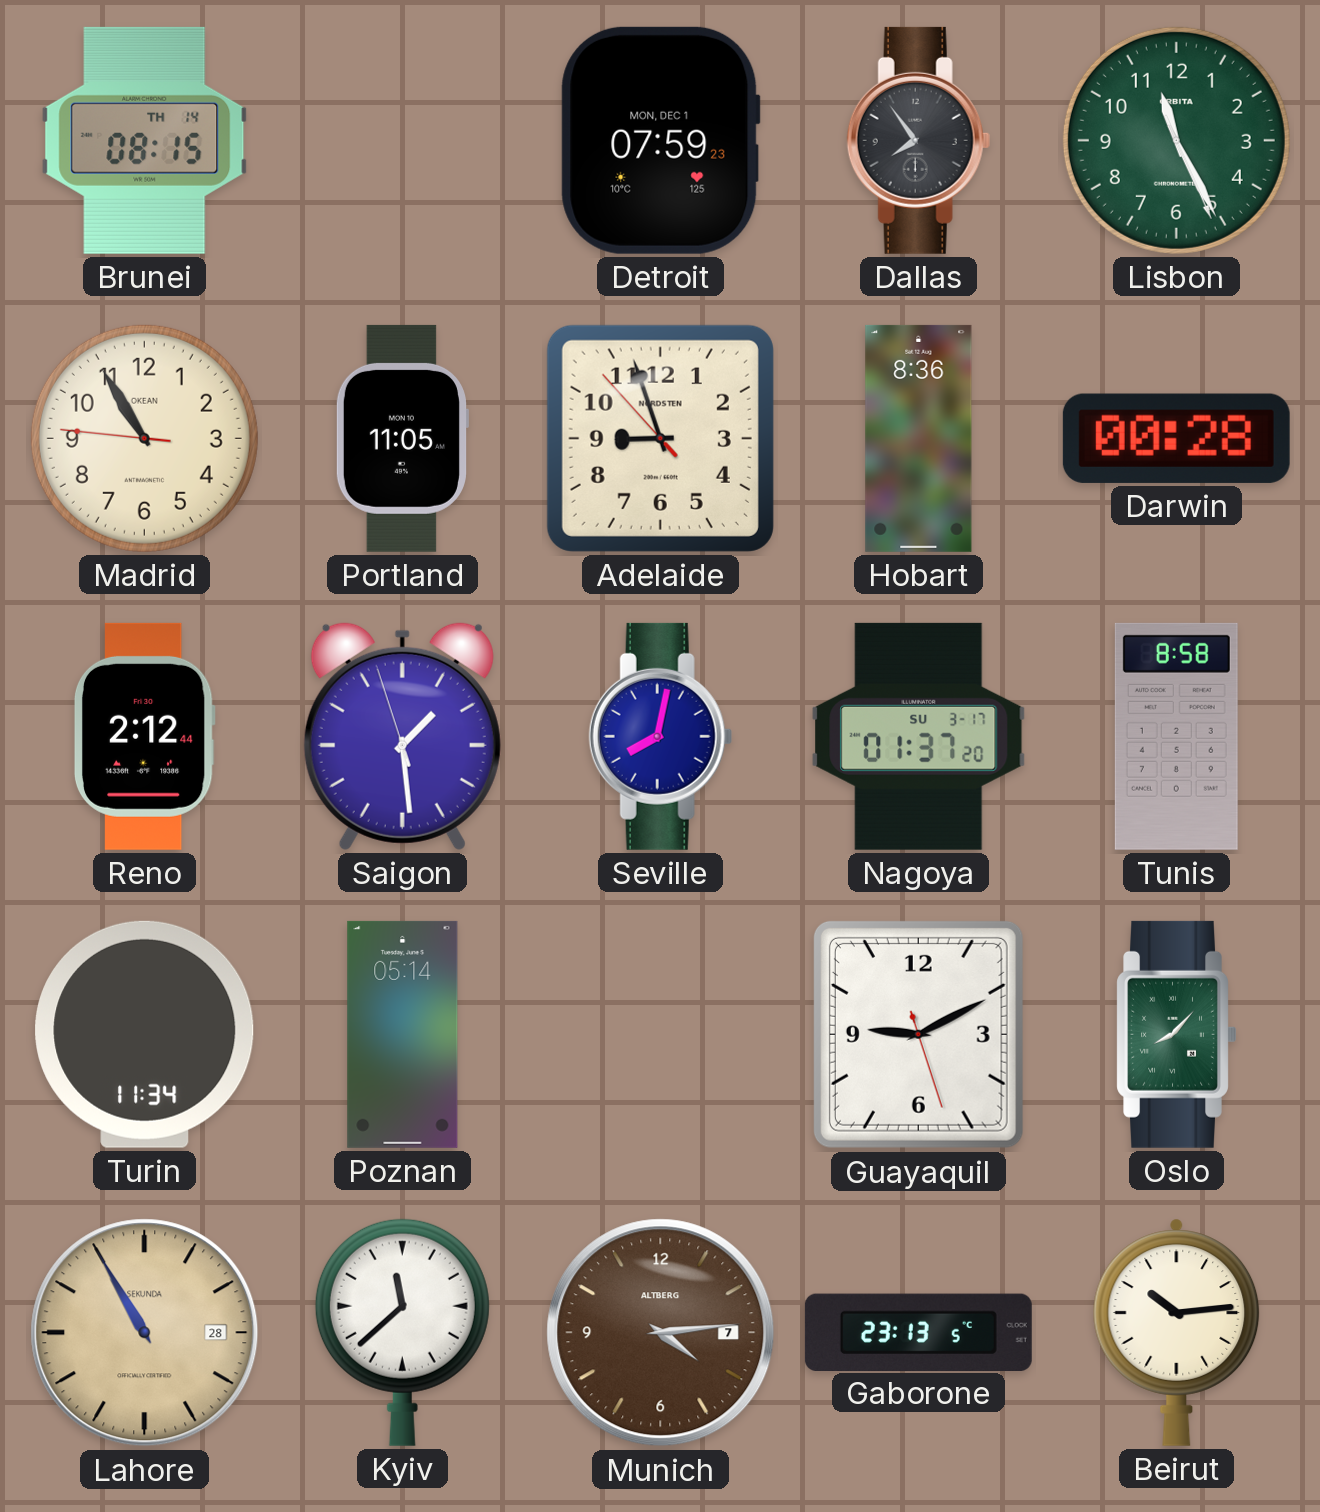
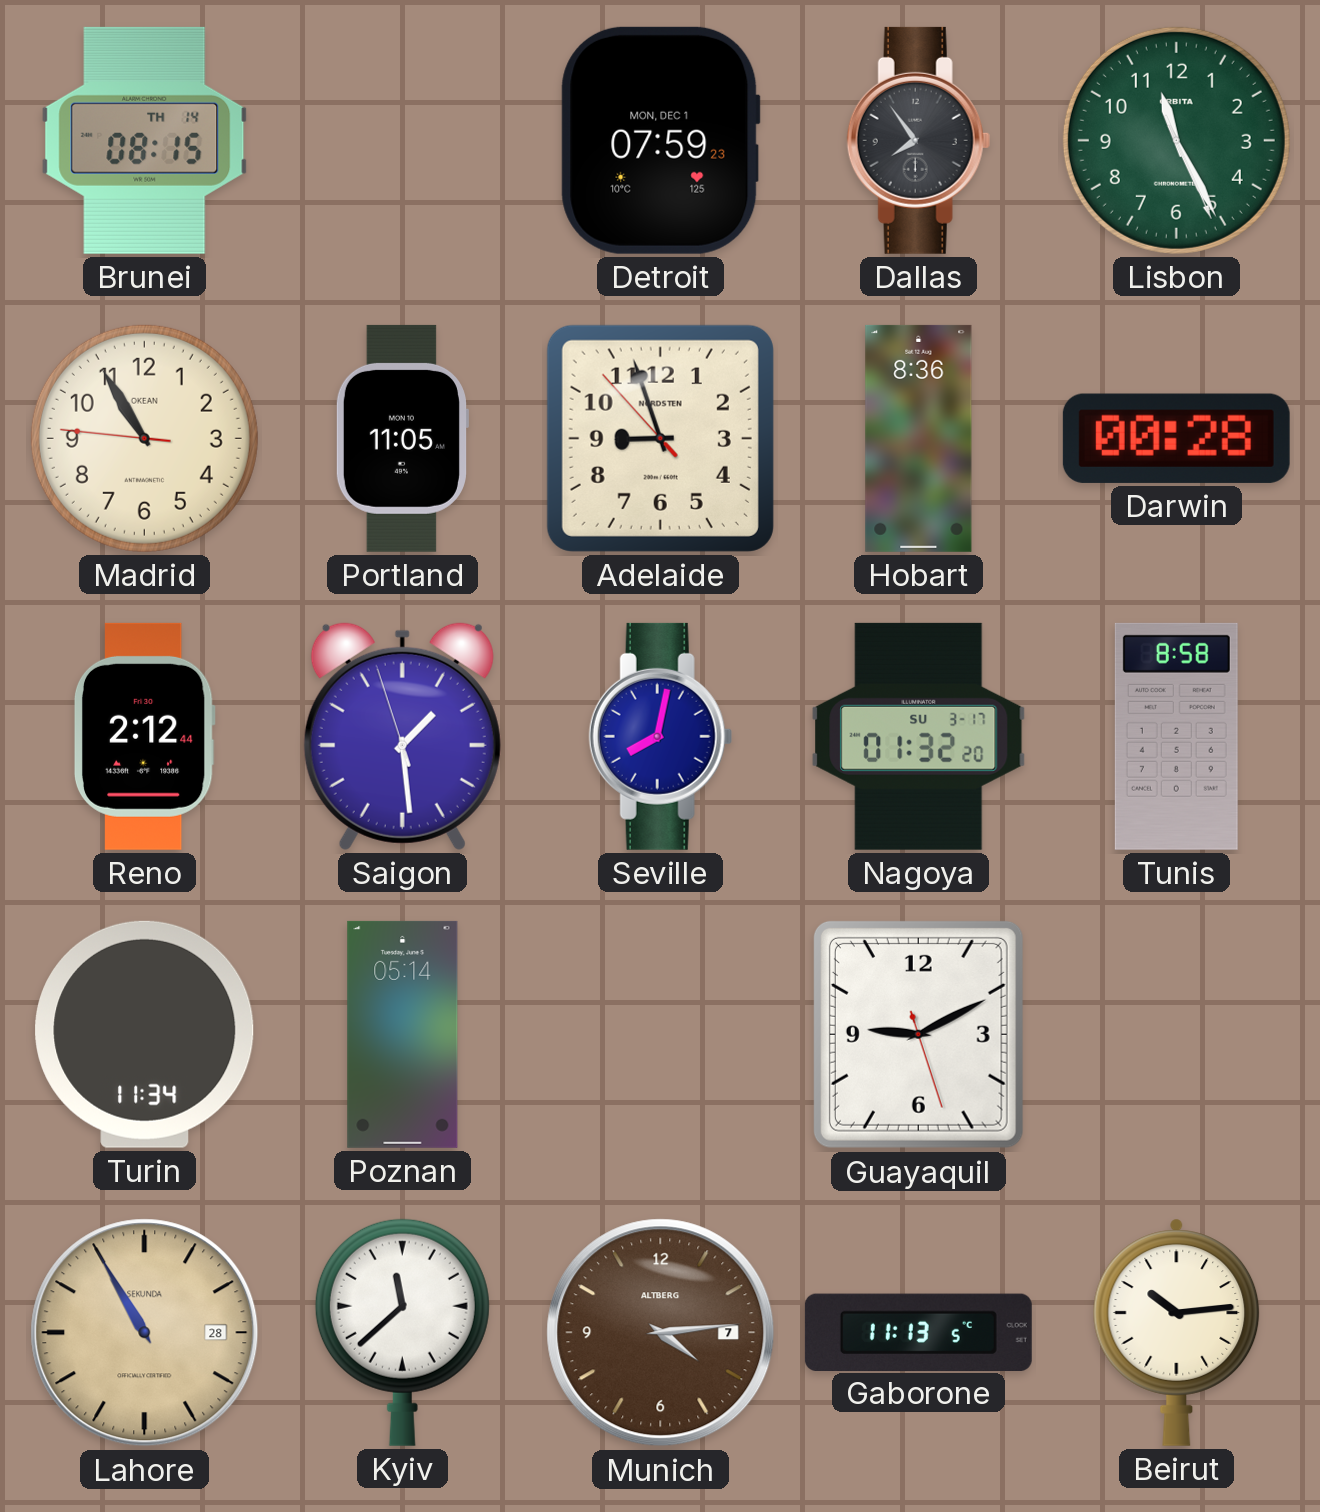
Nagoya: 01:37 -> 01:32 (919, 736)
Oslo: 8:07 -> none (1176, 1034)
Gaborone: 23:13 -> 11:13 (918, 1332)
